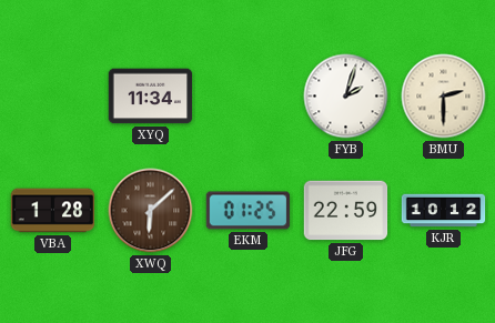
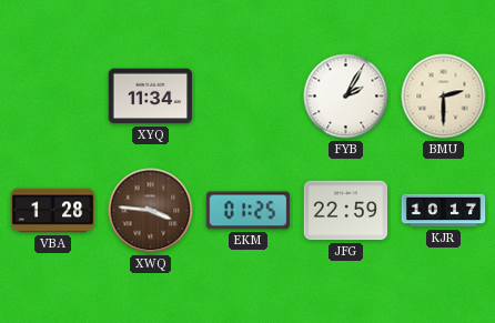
FYB: 2:03 -> 2:05 (346, 97)
XWQ: 6:08 -> 3:46 (151, 211)
KJR: 10:12 -> 10:17 (444, 211)
